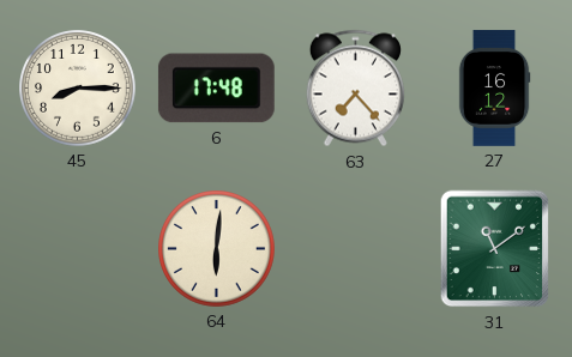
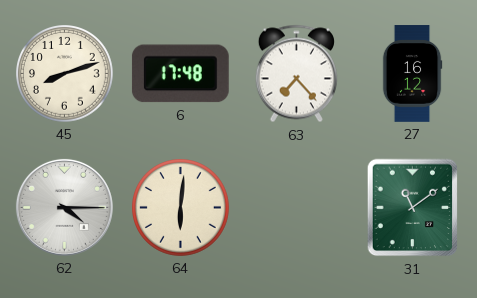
45: 8:15 -> 8:12 (65, 74)
62: none -> 4:15 (64, 207)
